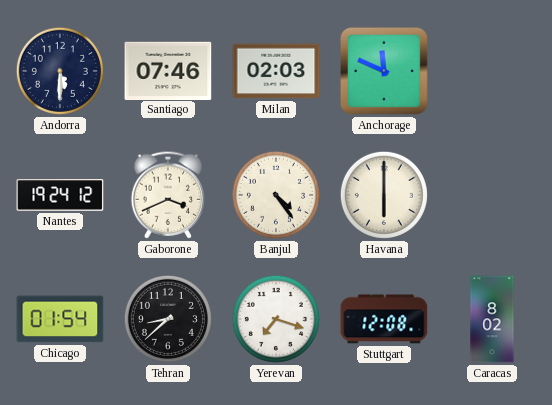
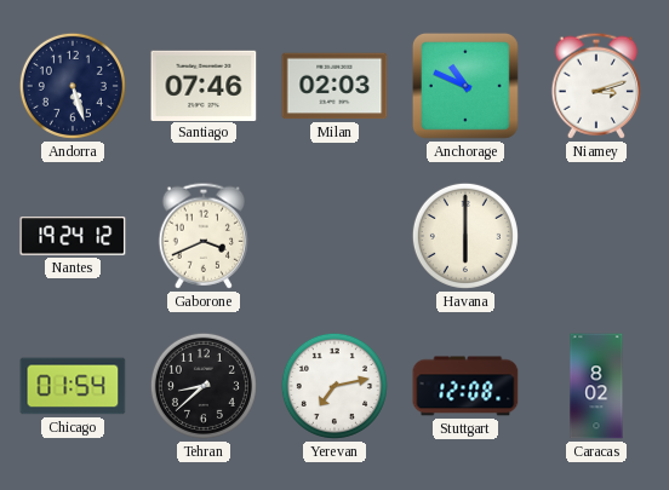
Andorra: 5:30 -> 5:27 (73, 86)
Anchorage: 11:49 -> 10:49 (465, 86)
Niamey: none -> 3:12 (596, 86)
Banjul: 4:24 -> none (276, 195)
Yerevan: 7:18 -> 7:13 (334, 386)
